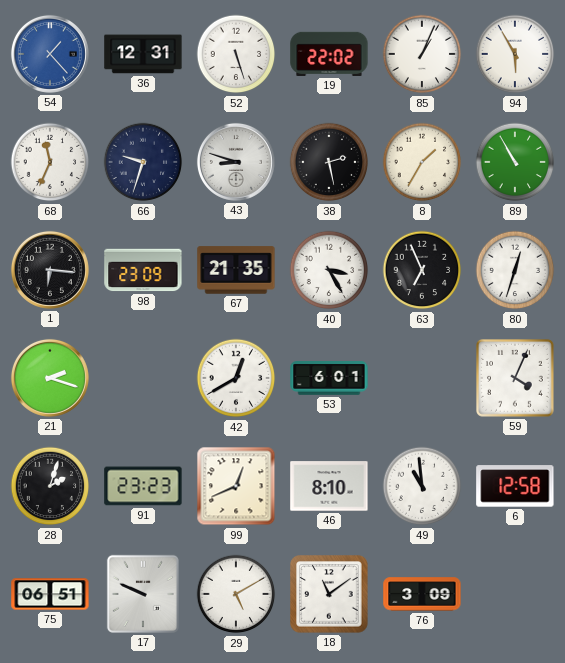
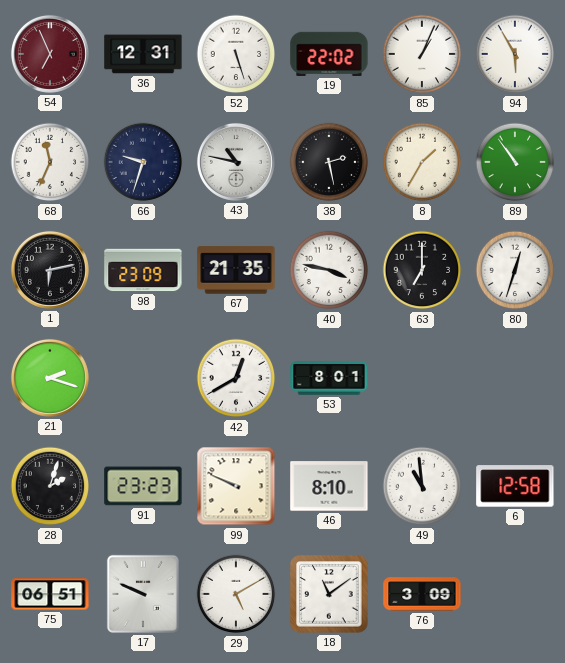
54: 1:23 -> 6:56 (50, 54)
54 dial: blue -> burgundy (50, 54)
43: 8:48 -> 10:47 (236, 162)
89: 10:55 -> 10:54 (515, 162)
1: 6:16 -> 6:13 (50, 270)
40: 3:25 -> 3:47 (329, 270)
63: 6:56 -> 7:00 (422, 270)
53: 6:01 -> 8:01 (329, 378)
59: 4:04 -> none (516, 379)
99: 12:41 -> 9:49 (236, 486)
